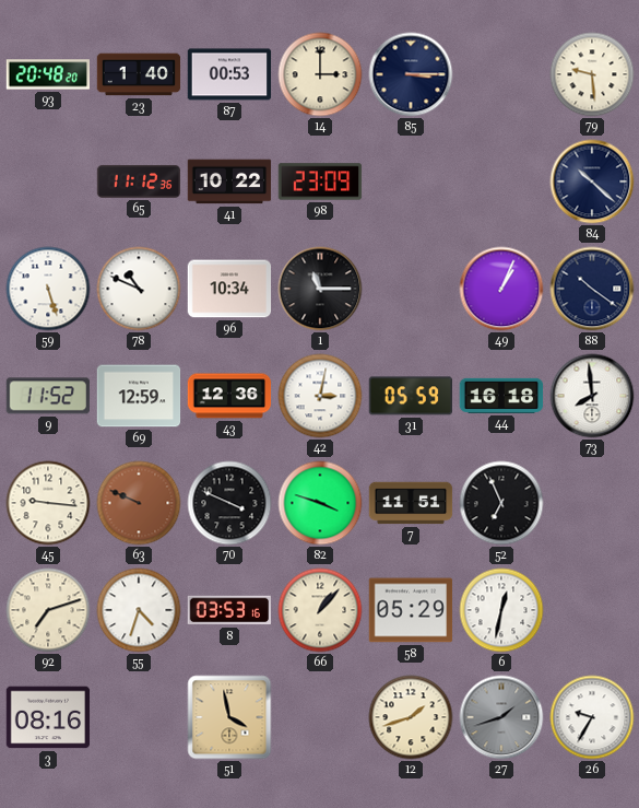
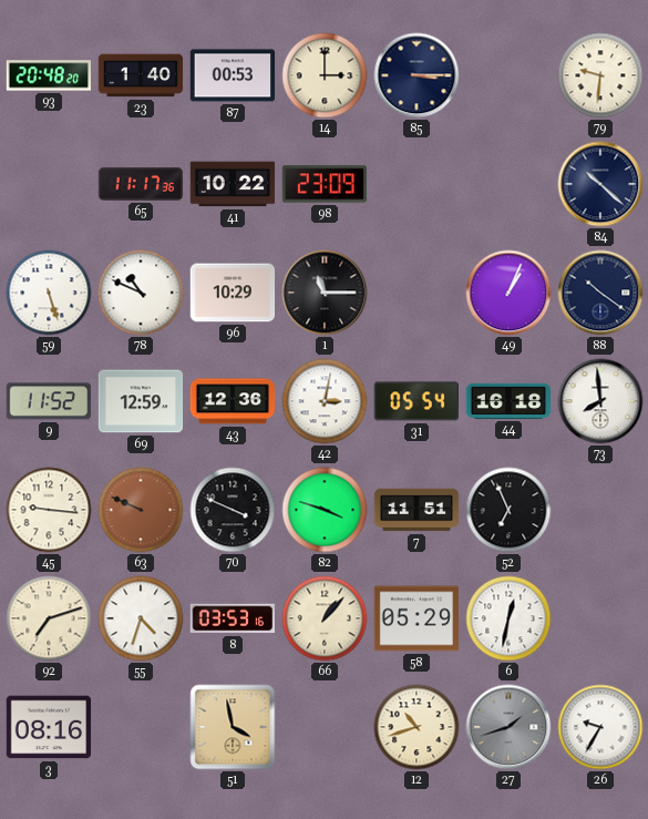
79: 9:29 -> 9:31 (600, 75)
65: 11:12 -> 11:17 (141, 184)
96: 10:34 -> 10:29 (233, 293)
31: 05:59 -> 05:54 (415, 401)
12: 1:42 -> 10:42 (416, 727)
